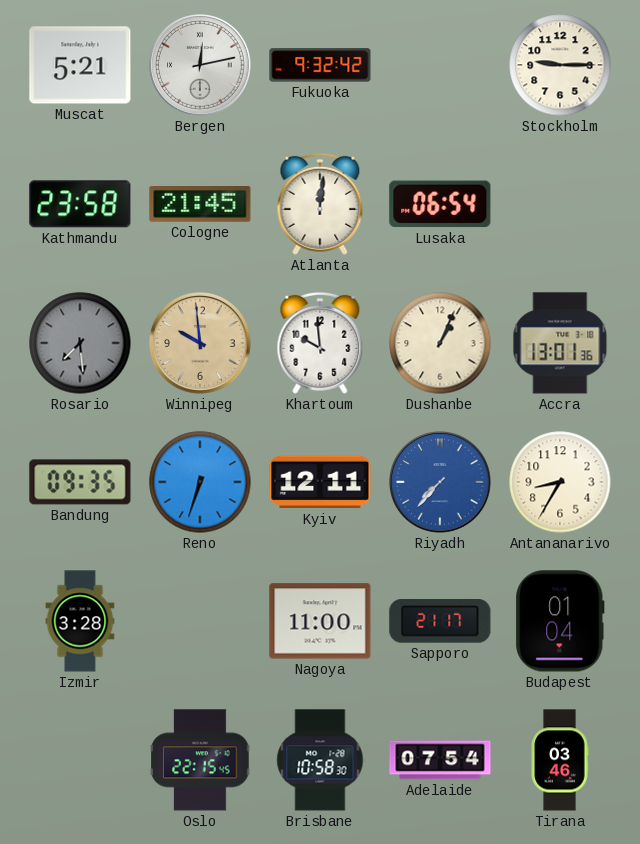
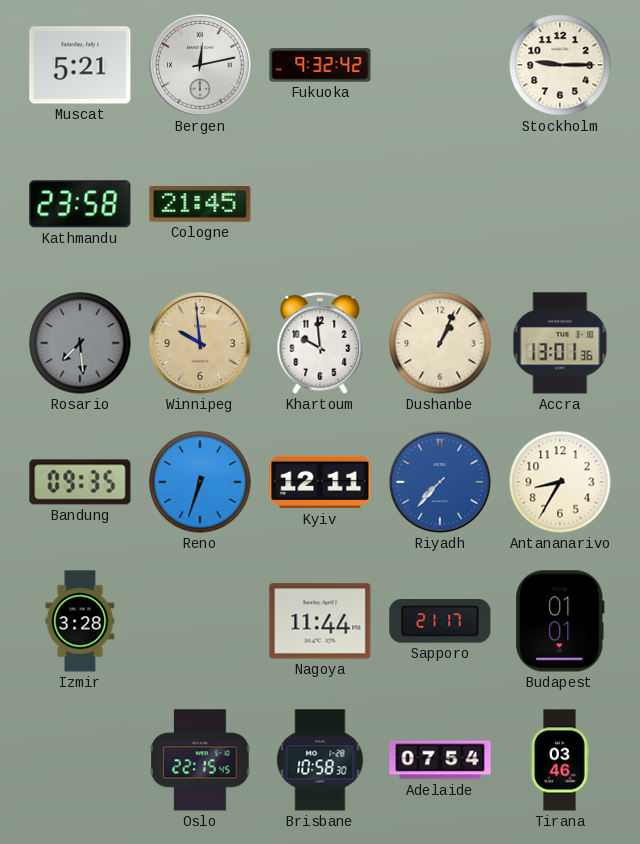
Atlanta: 12:01 -> none (320, 204)
Lusaka: 06:54 -> none (440, 204)
Nagoya: 11:00 -> 11:44 (320, 621)
Budapest: 01:04 -> 01:01 (560, 621)
